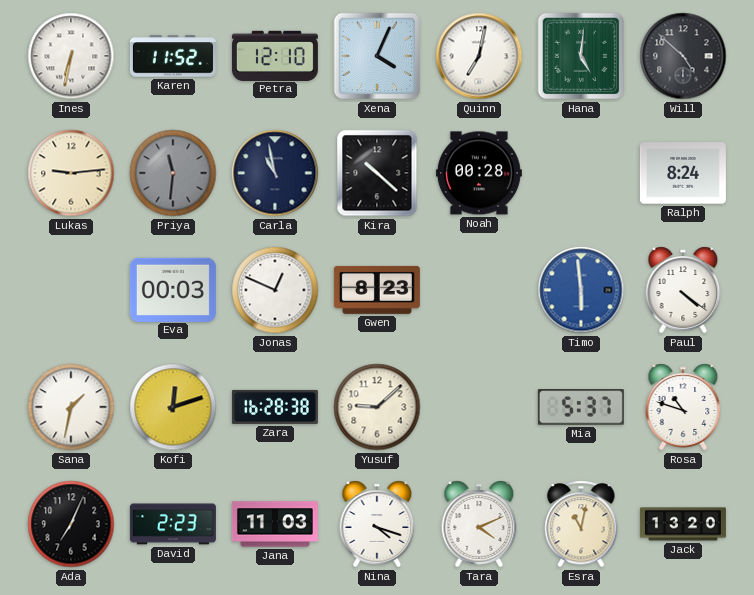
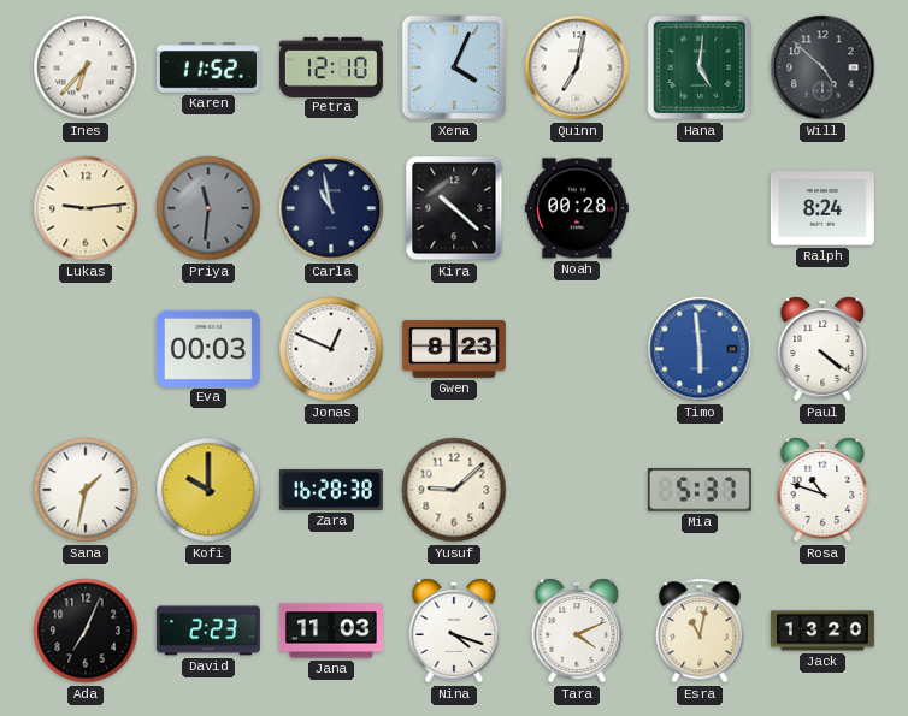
Ines: 6:32 -> 6:37 (86, 67)
Kofi: 12:12 -> 10:00 (208, 490)
